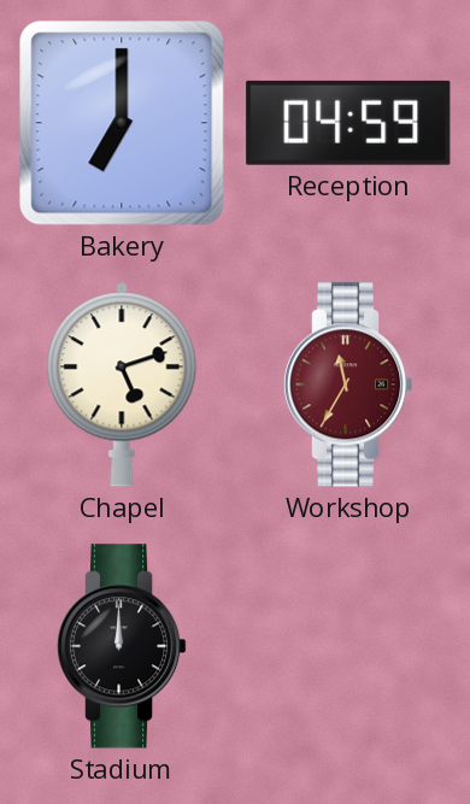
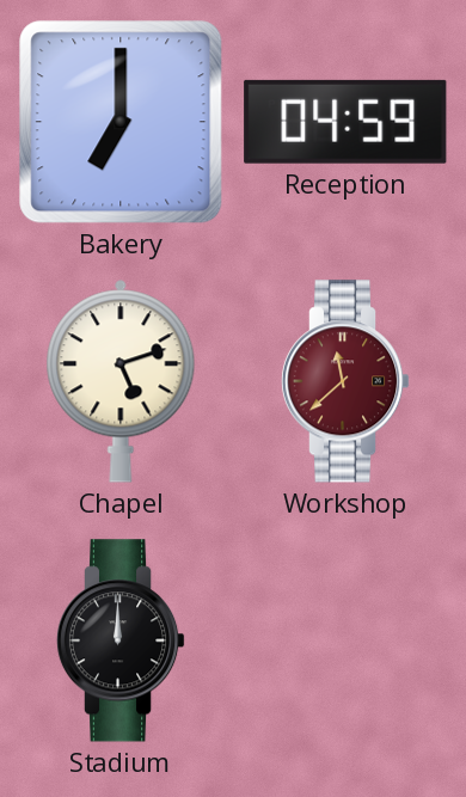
Workshop: 11:35 -> 11:38 (345, 381)
